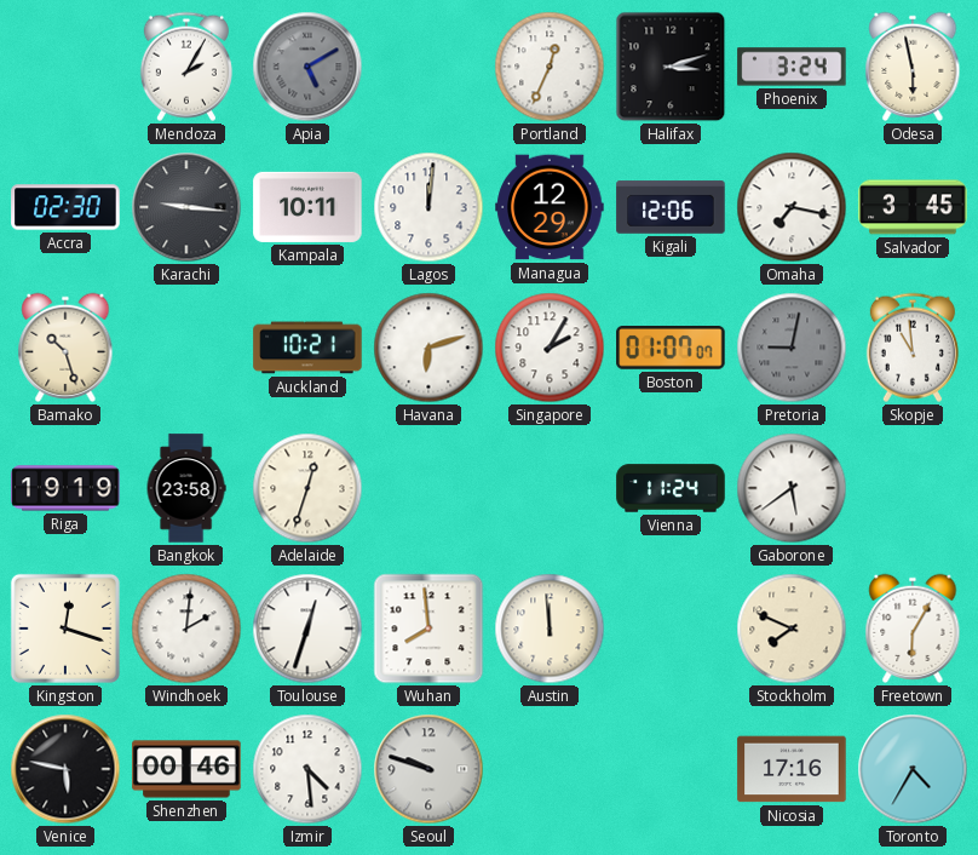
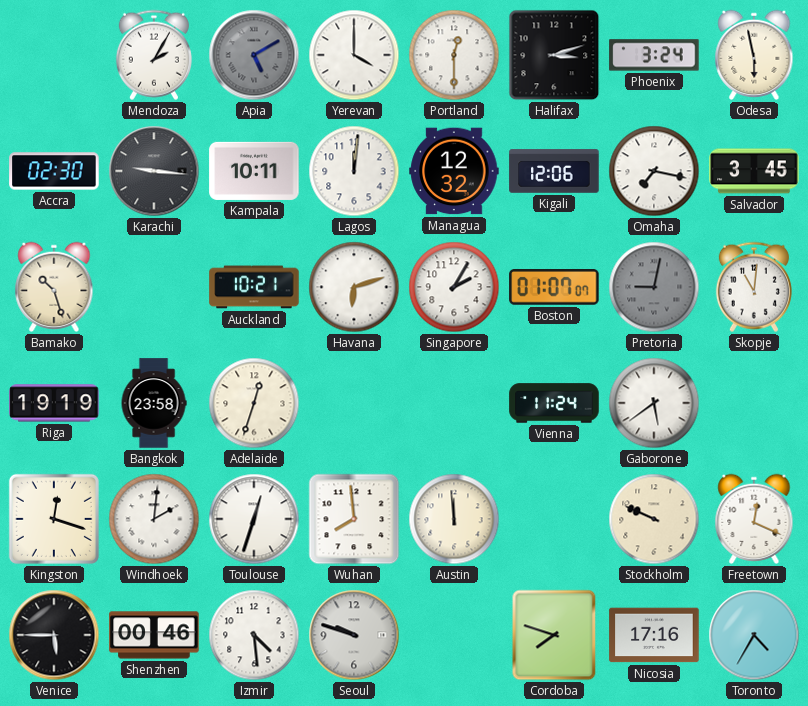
Yerevan: none -> 4:00 (354, 55)
Portland: 12:34 -> 12:30 (454, 55)
Managua: 12:29 -> 12:32 (454, 171)
Skopje: 10:59 -> 11:01 (754, 287)
Stockholm: 7:49 -> 9:49 (654, 519)
Freetown: 6:05 -> 12:19 (754, 519)
Venice: 5:47 -> 5:45 (54, 635)
Cordoba: none -> 7:48 (554, 635)
